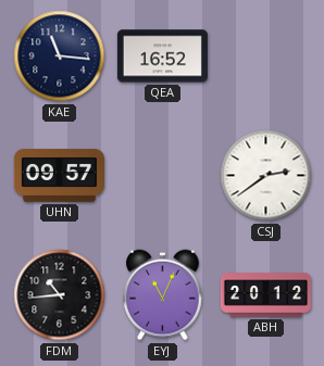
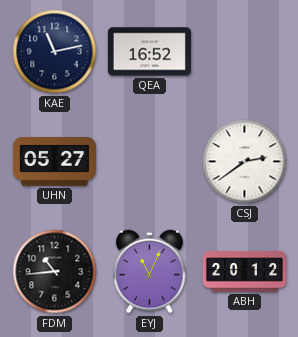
KAE: 11:16 -> 11:13 (55, 52)
UHN: 09:57 -> 05:27 (54, 162)
